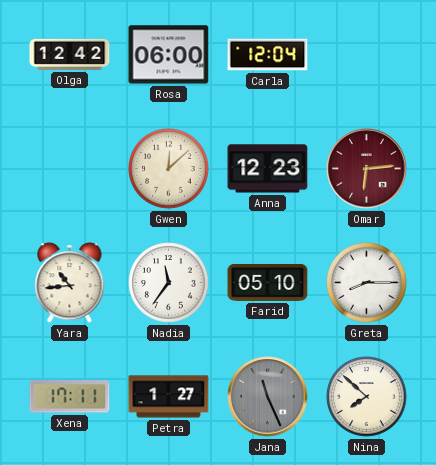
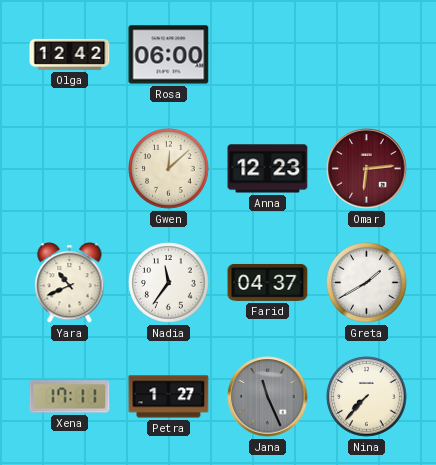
Carla: 12:04 -> none (268, 55)
Yara: 10:44 -> 10:41 (70, 283)
Farid: 05:10 -> 04:37 (268, 282)
Greta: 8:15 -> 1:40 (367, 283)
Nina: 7:52 -> 7:37 (367, 397)
